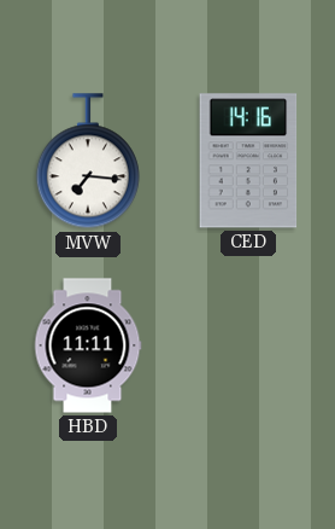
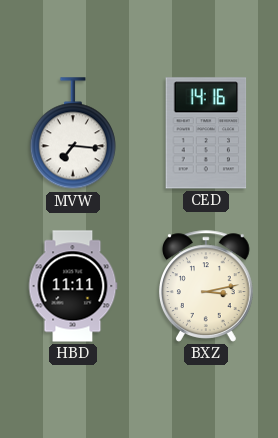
BXZ: none -> 3:13 (207, 286)
